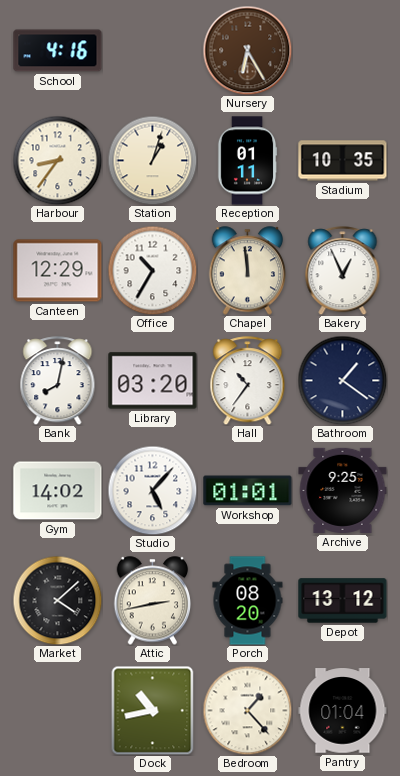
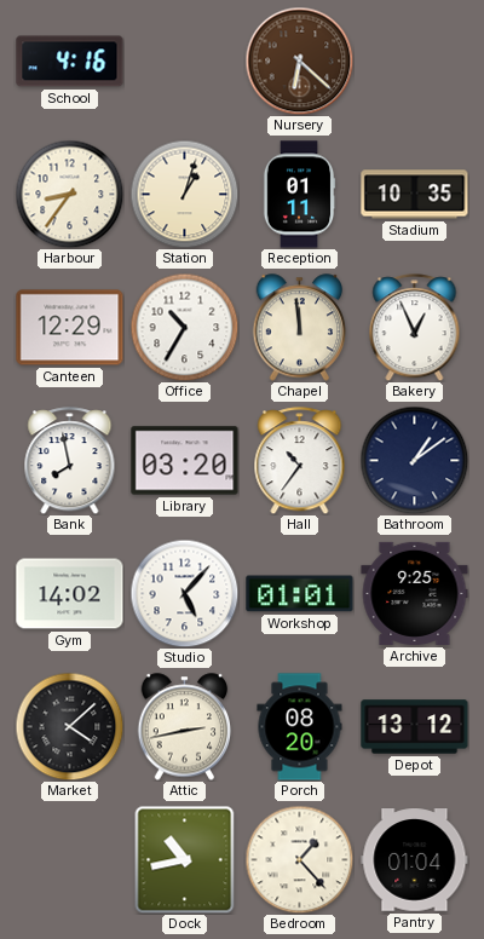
Nursery: 6:25 -> 6:22 (299, 61)
Bank: 8:02 -> 7:58 (70, 461)
Bathroom: 1:21 -> 1:09 (414, 460)
